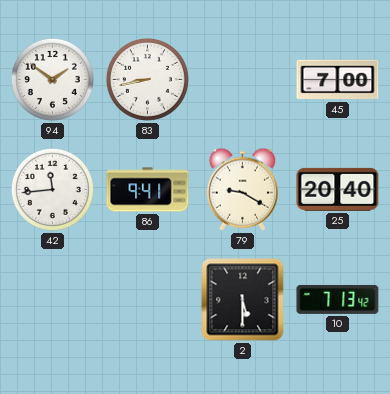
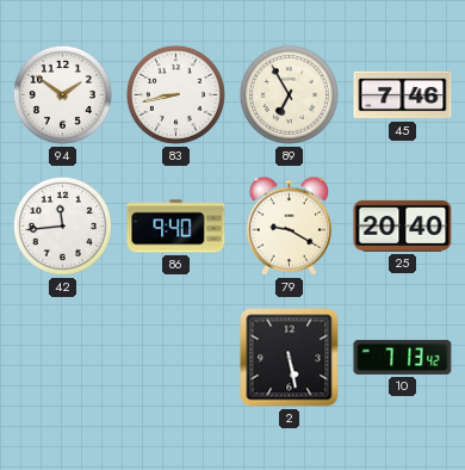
89: none -> 6:55 (289, 94)
45: 7:00 -> 7:46 (403, 95)
86: 9:41 -> 9:40 (176, 227)
2: 5:30 -> 5:28 (290, 358)
